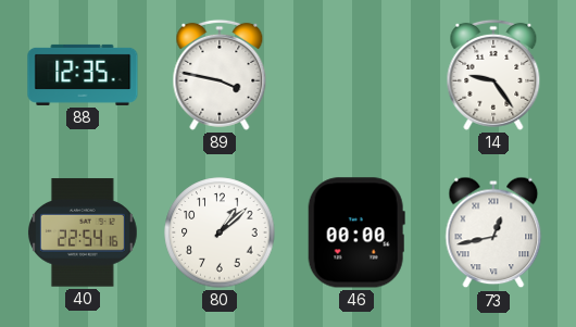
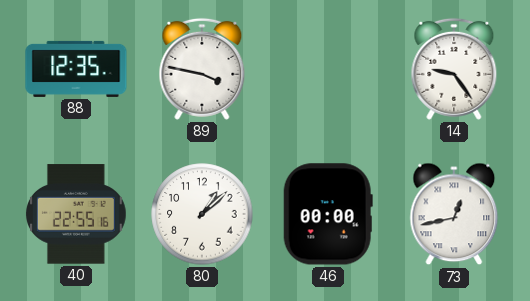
40: 22:54 -> 22:55 (76, 214)
